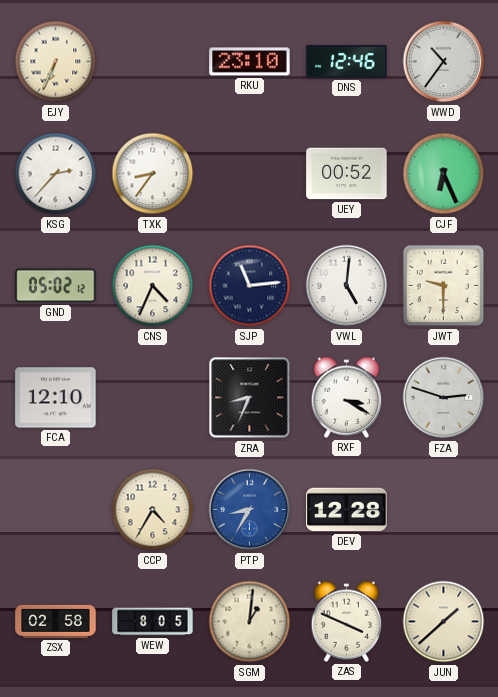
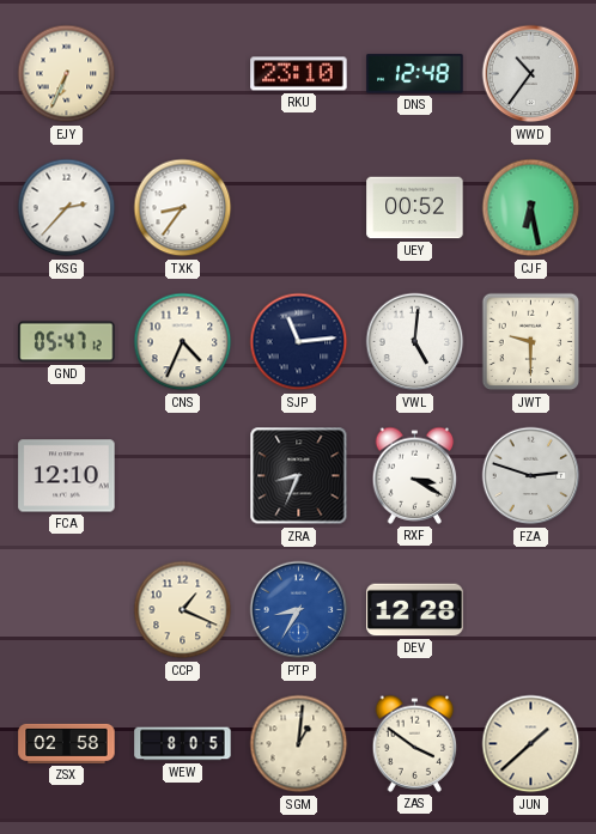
DNS: 12:46 -> 12:48 (415, 74)
CJF: 6:26 -> 6:28 (531, 208)
GND: 05:02 -> 05:47 (67, 342)
CCP: 4:35 -> 1:19 (183, 610)
ZAS: 3:49 -> 3:51 (415, 743)
